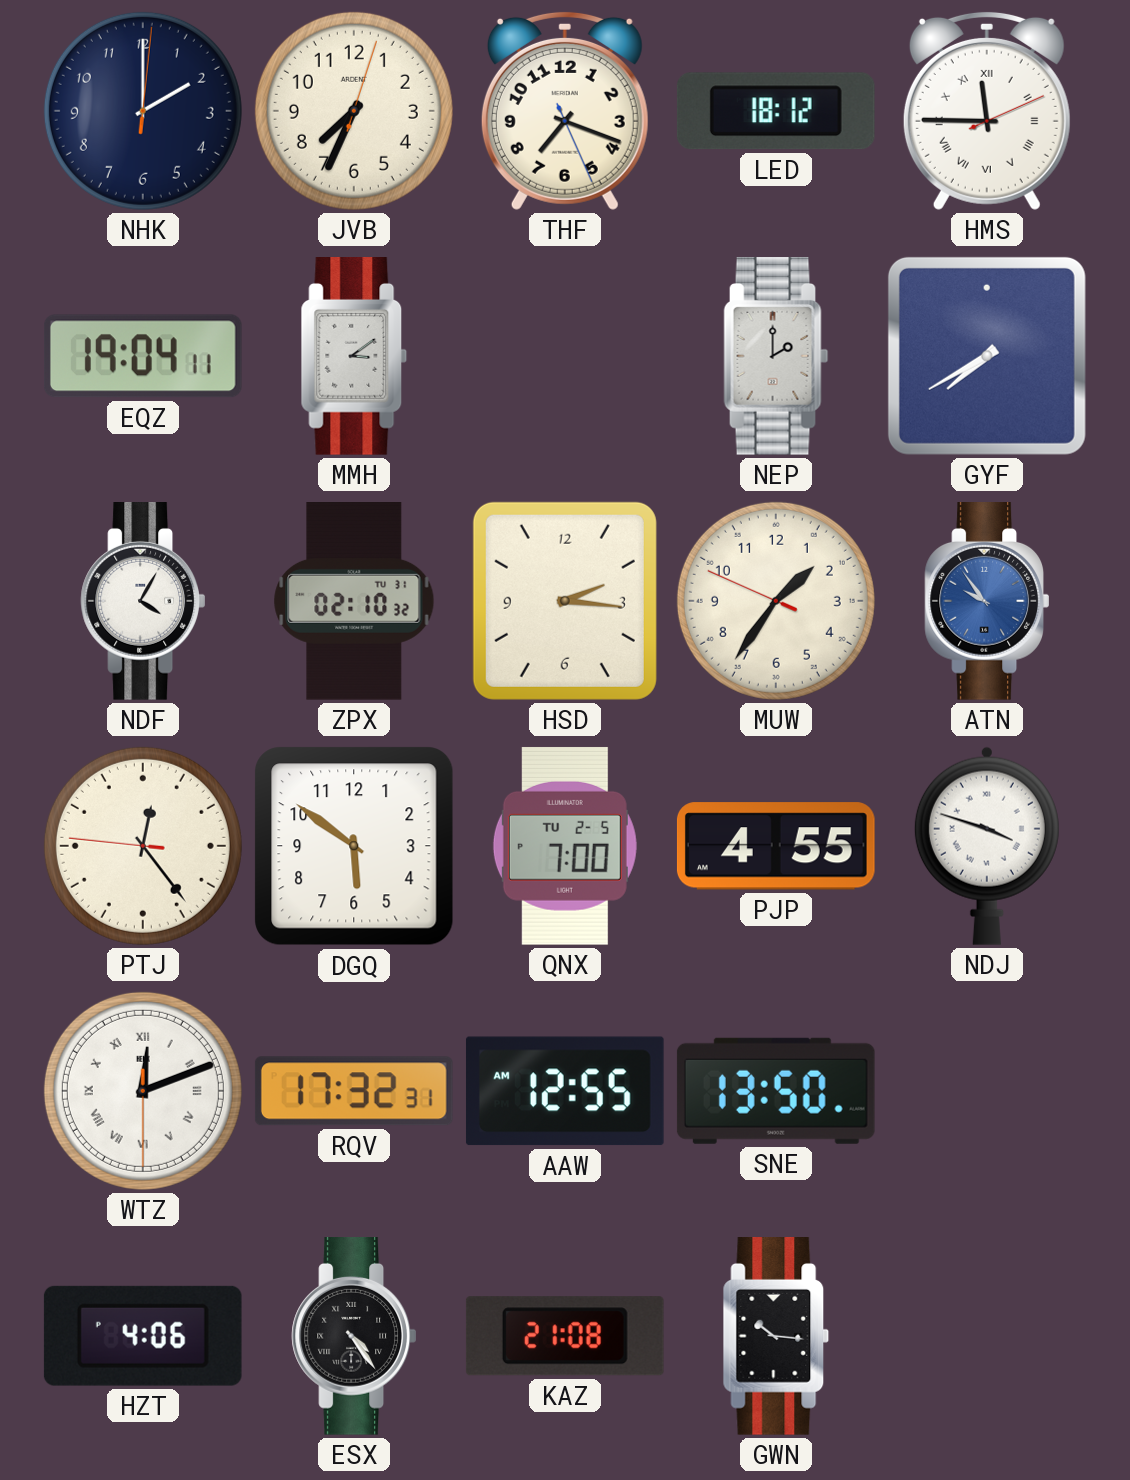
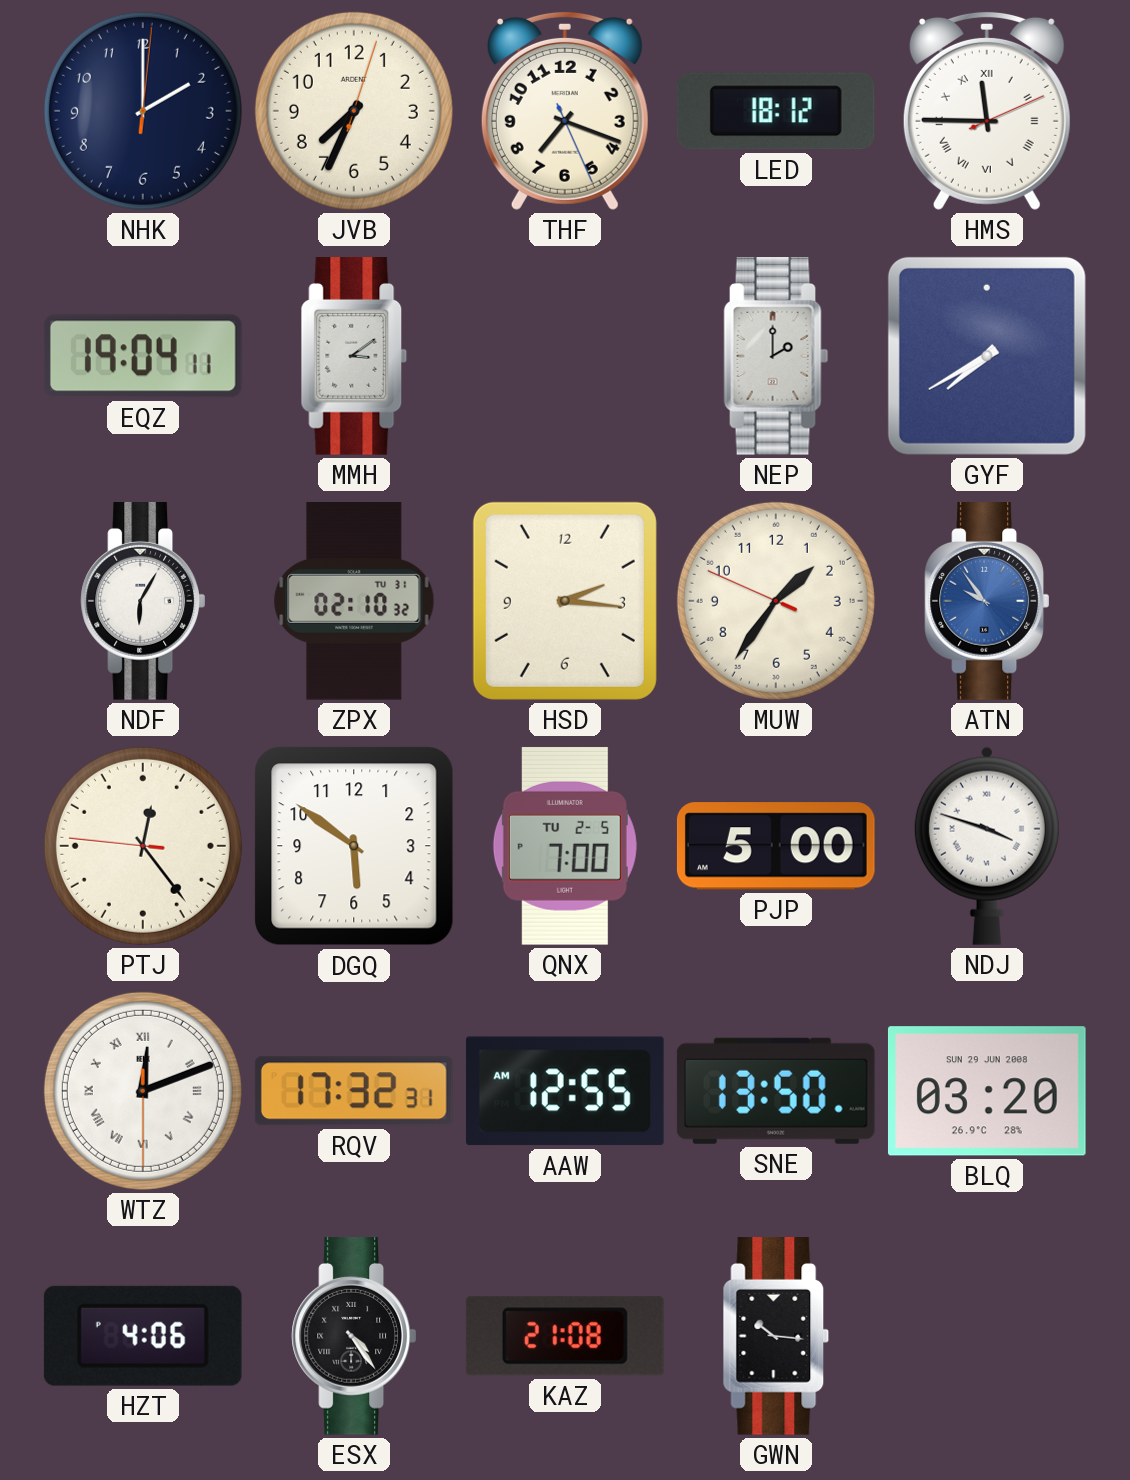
NDF: 4:05 -> 6:05 (142, 602)
PJP: 4:55 -> 5:00 (776, 846)
BLQ: none -> 03:20 (987, 1091)
